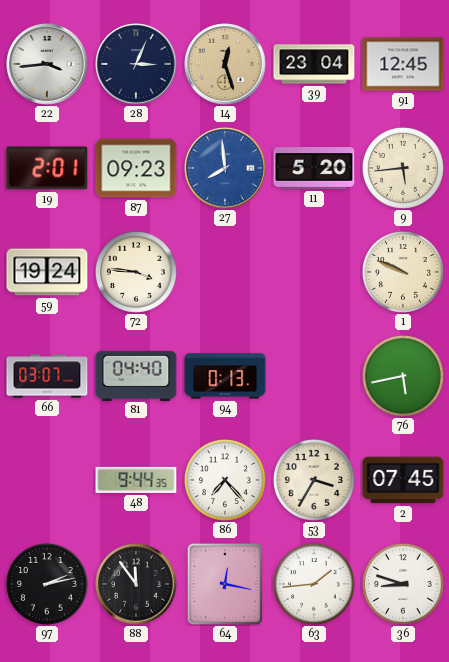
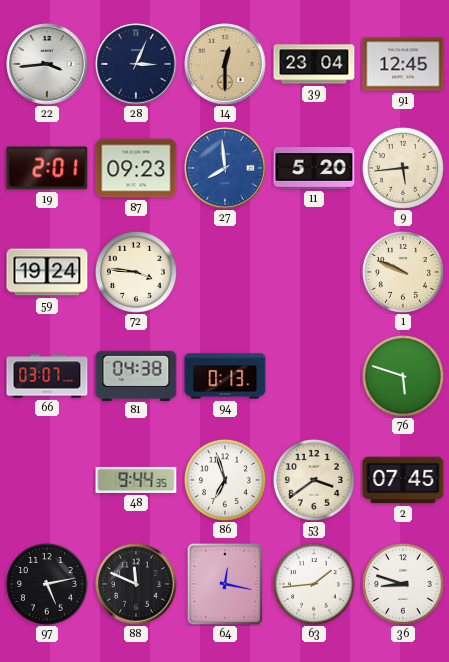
14: 12:27 -> 12:30 (225, 64)
81: 04:40 -> 04:38 (136, 375)
76: 5:43 -> 5:48 (403, 376)
86: 7:23 -> 6:57 (225, 480)
53: 3:35 -> 3:39 (314, 480)
97: 2:13 -> 5:13 (47, 584)
88: 11:54 -> 11:49 (136, 584)
